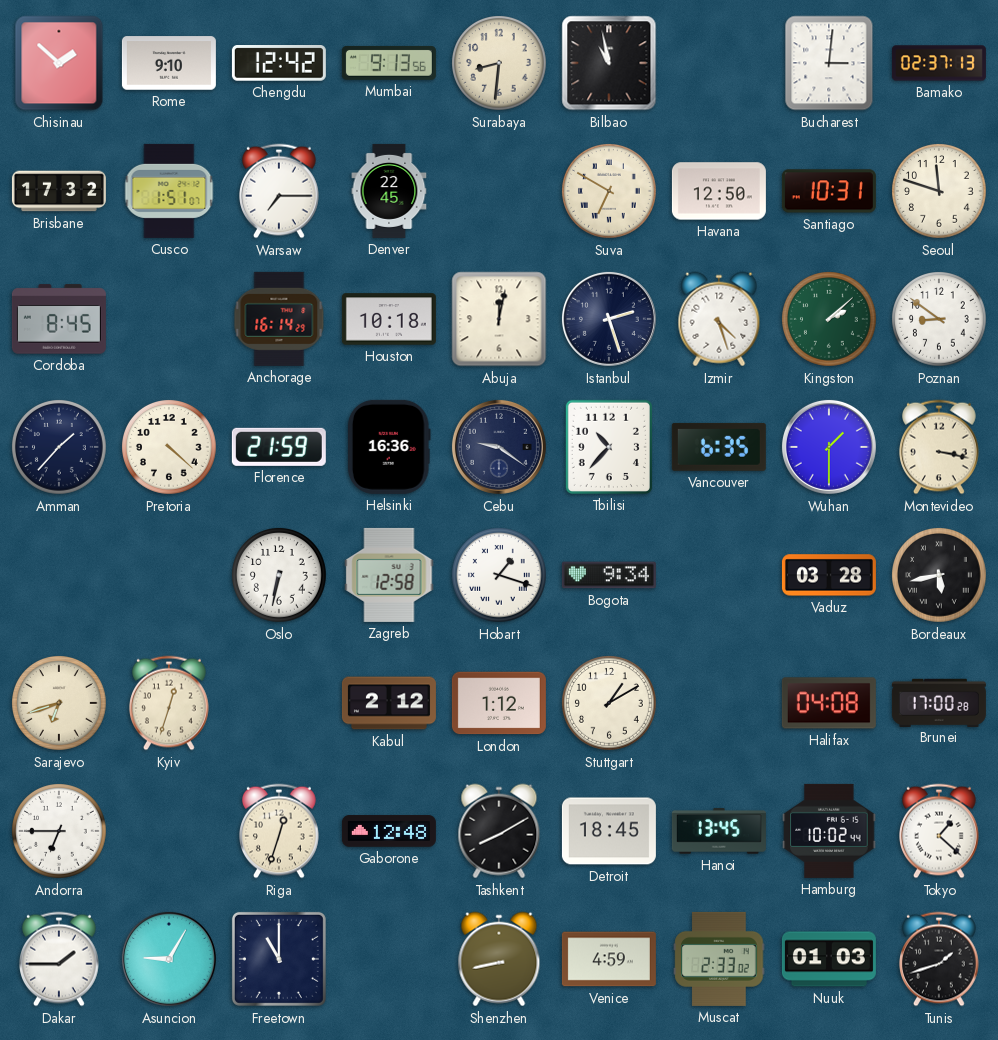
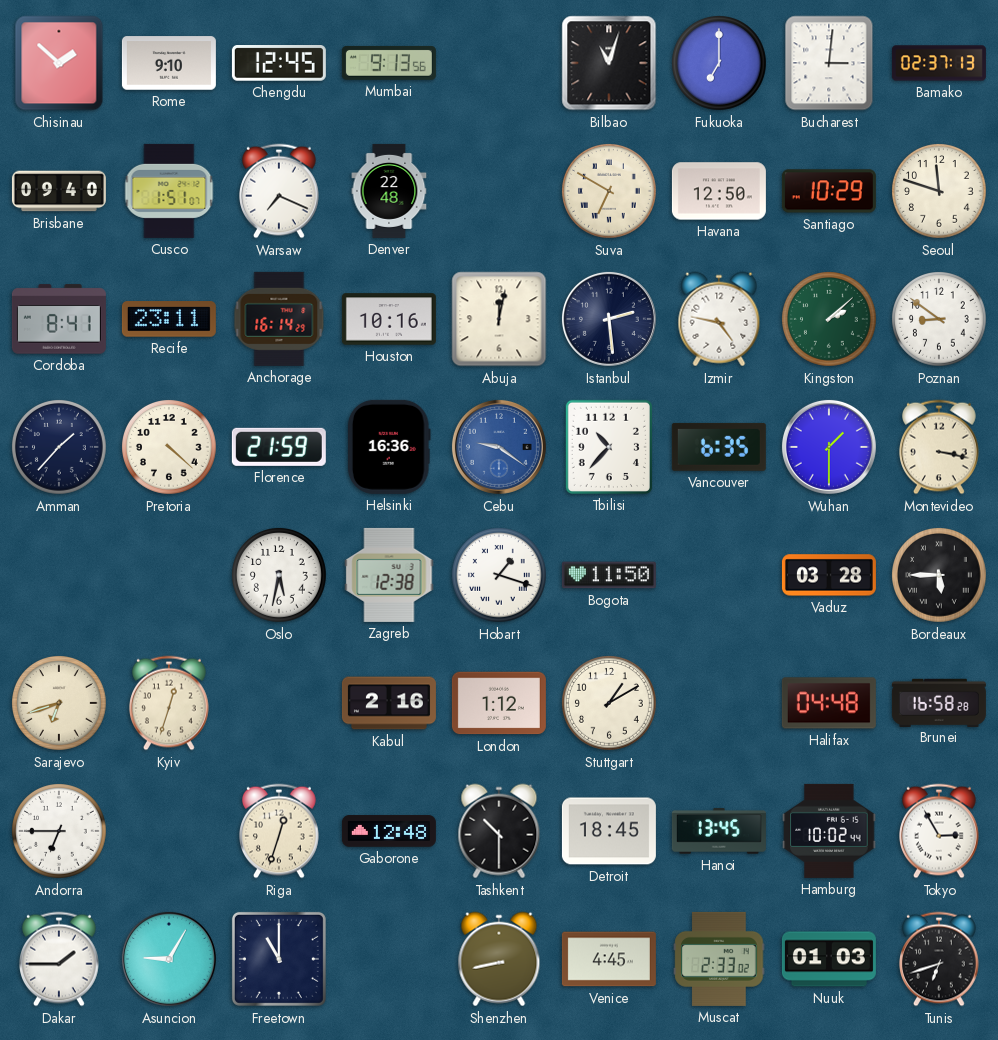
Chengdu: 12:42 -> 12:45 (279, 63)
Surabaya: 8:31 -> none (500, 64)
Bilbao: 10:58 -> 11:03 (609, 63)
Fukuoka: none -> 7:00 (720, 64)
Brisbane: 17:32 -> 09:40 (59, 191)
Warsaw: 7:15 -> 7:19 (280, 191)
Denver: 22:45 -> 22:48 (389, 191)
Santiago: 10:31 -> 10:29 (829, 191)
Cordoba: 8:45 -> 8:41 (59, 319)
Recife: none -> 23:11 (169, 319)
Houston: 10:18 -> 10:16 (389, 319)
Istanbul: 2:27 -> 2:29 (609, 319)
Izmir: 4:27 -> 4:47 (719, 319)
Cebu dial: navy -> blue (499, 447)
Oslo: 6:32 -> 5:32 (280, 576)
Zagreb: 12:58 -> 12:38 (389, 575)
Bogota: 9:34 -> 11:50 (609, 575)
Bordeaux: 5:43 -> 5:45 (940, 576)
Kabul: 2:12 -> 2:16 (389, 703)
Halifax: 04:08 -> 04:48 (829, 703)
Brunei: 17:00 -> 16:58 (939, 702)
Tashkent: 8:10 -> 10:30 (499, 831)
Tokyo: 1:22 -> 2:55 (940, 831)
Venice: 4:59 -> 4:45 (609, 959)
Tunis: 1:42 -> 6:42 (940, 959)
